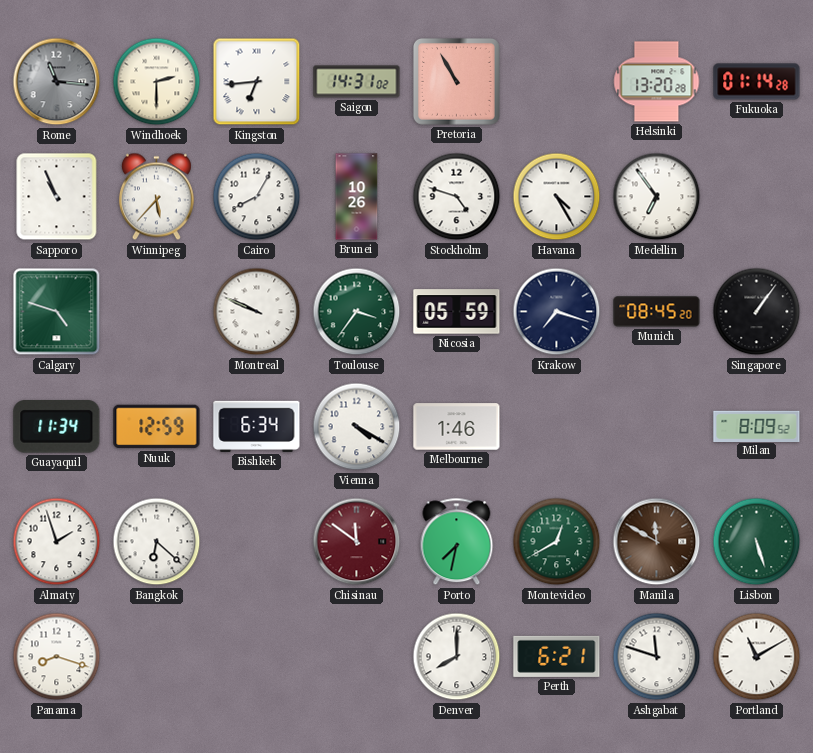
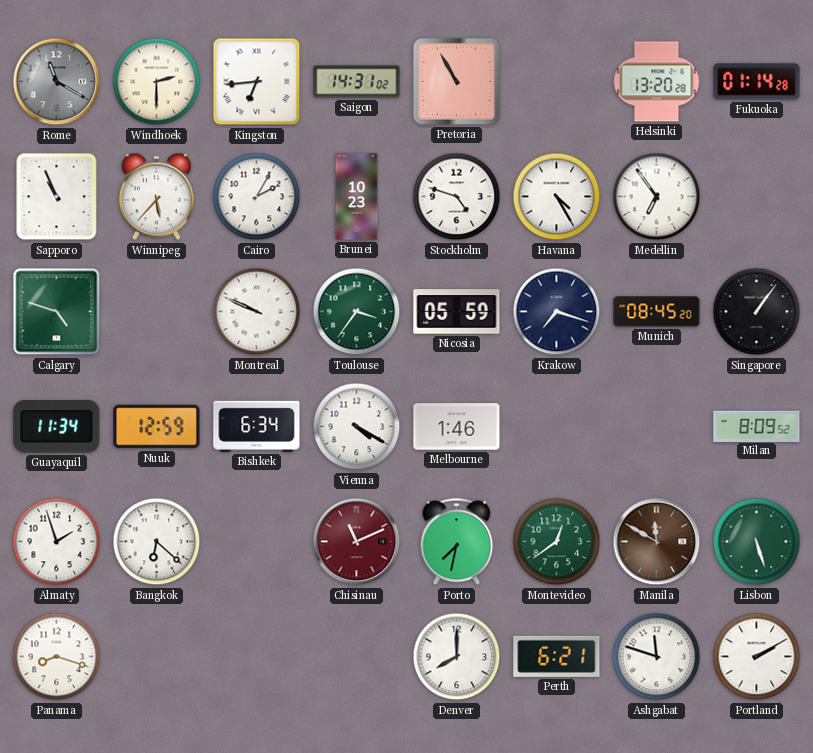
Rome: 11:16 -> 11:20 (57, 82)
Cairo: 8:05 -> 2:05 (257, 197)
Brunei: 10:26 -> 10:23 (357, 197)
Chisinau: 11:51 -> 11:11 (357, 542)
Montevideo: 12:40 -> 12:39 (557, 542)
Portland: 11:10 -> 2:10 (757, 657)
